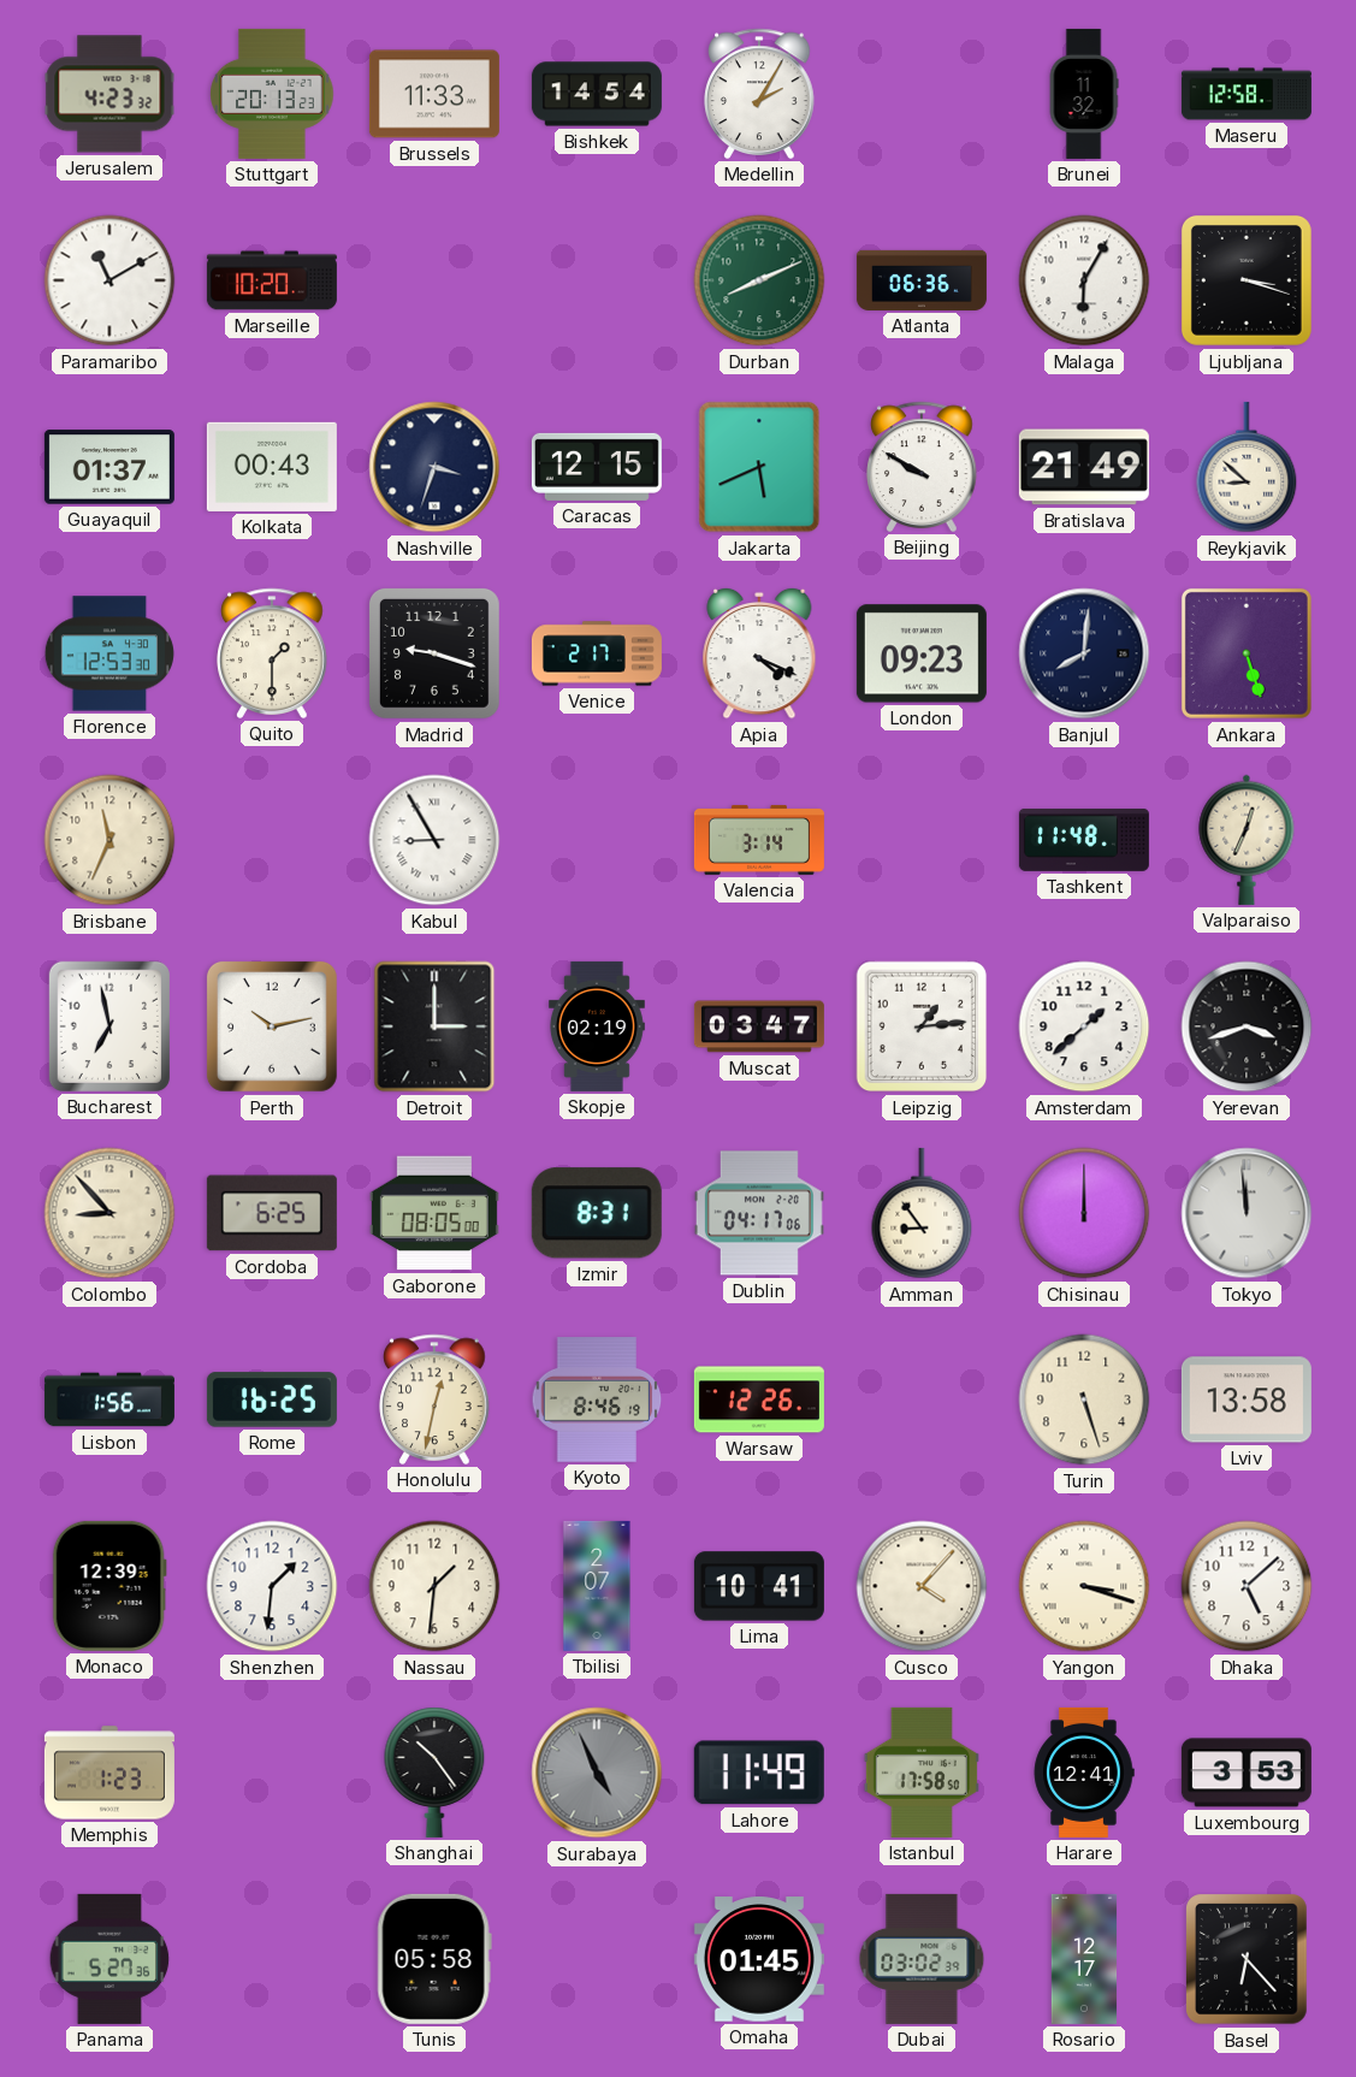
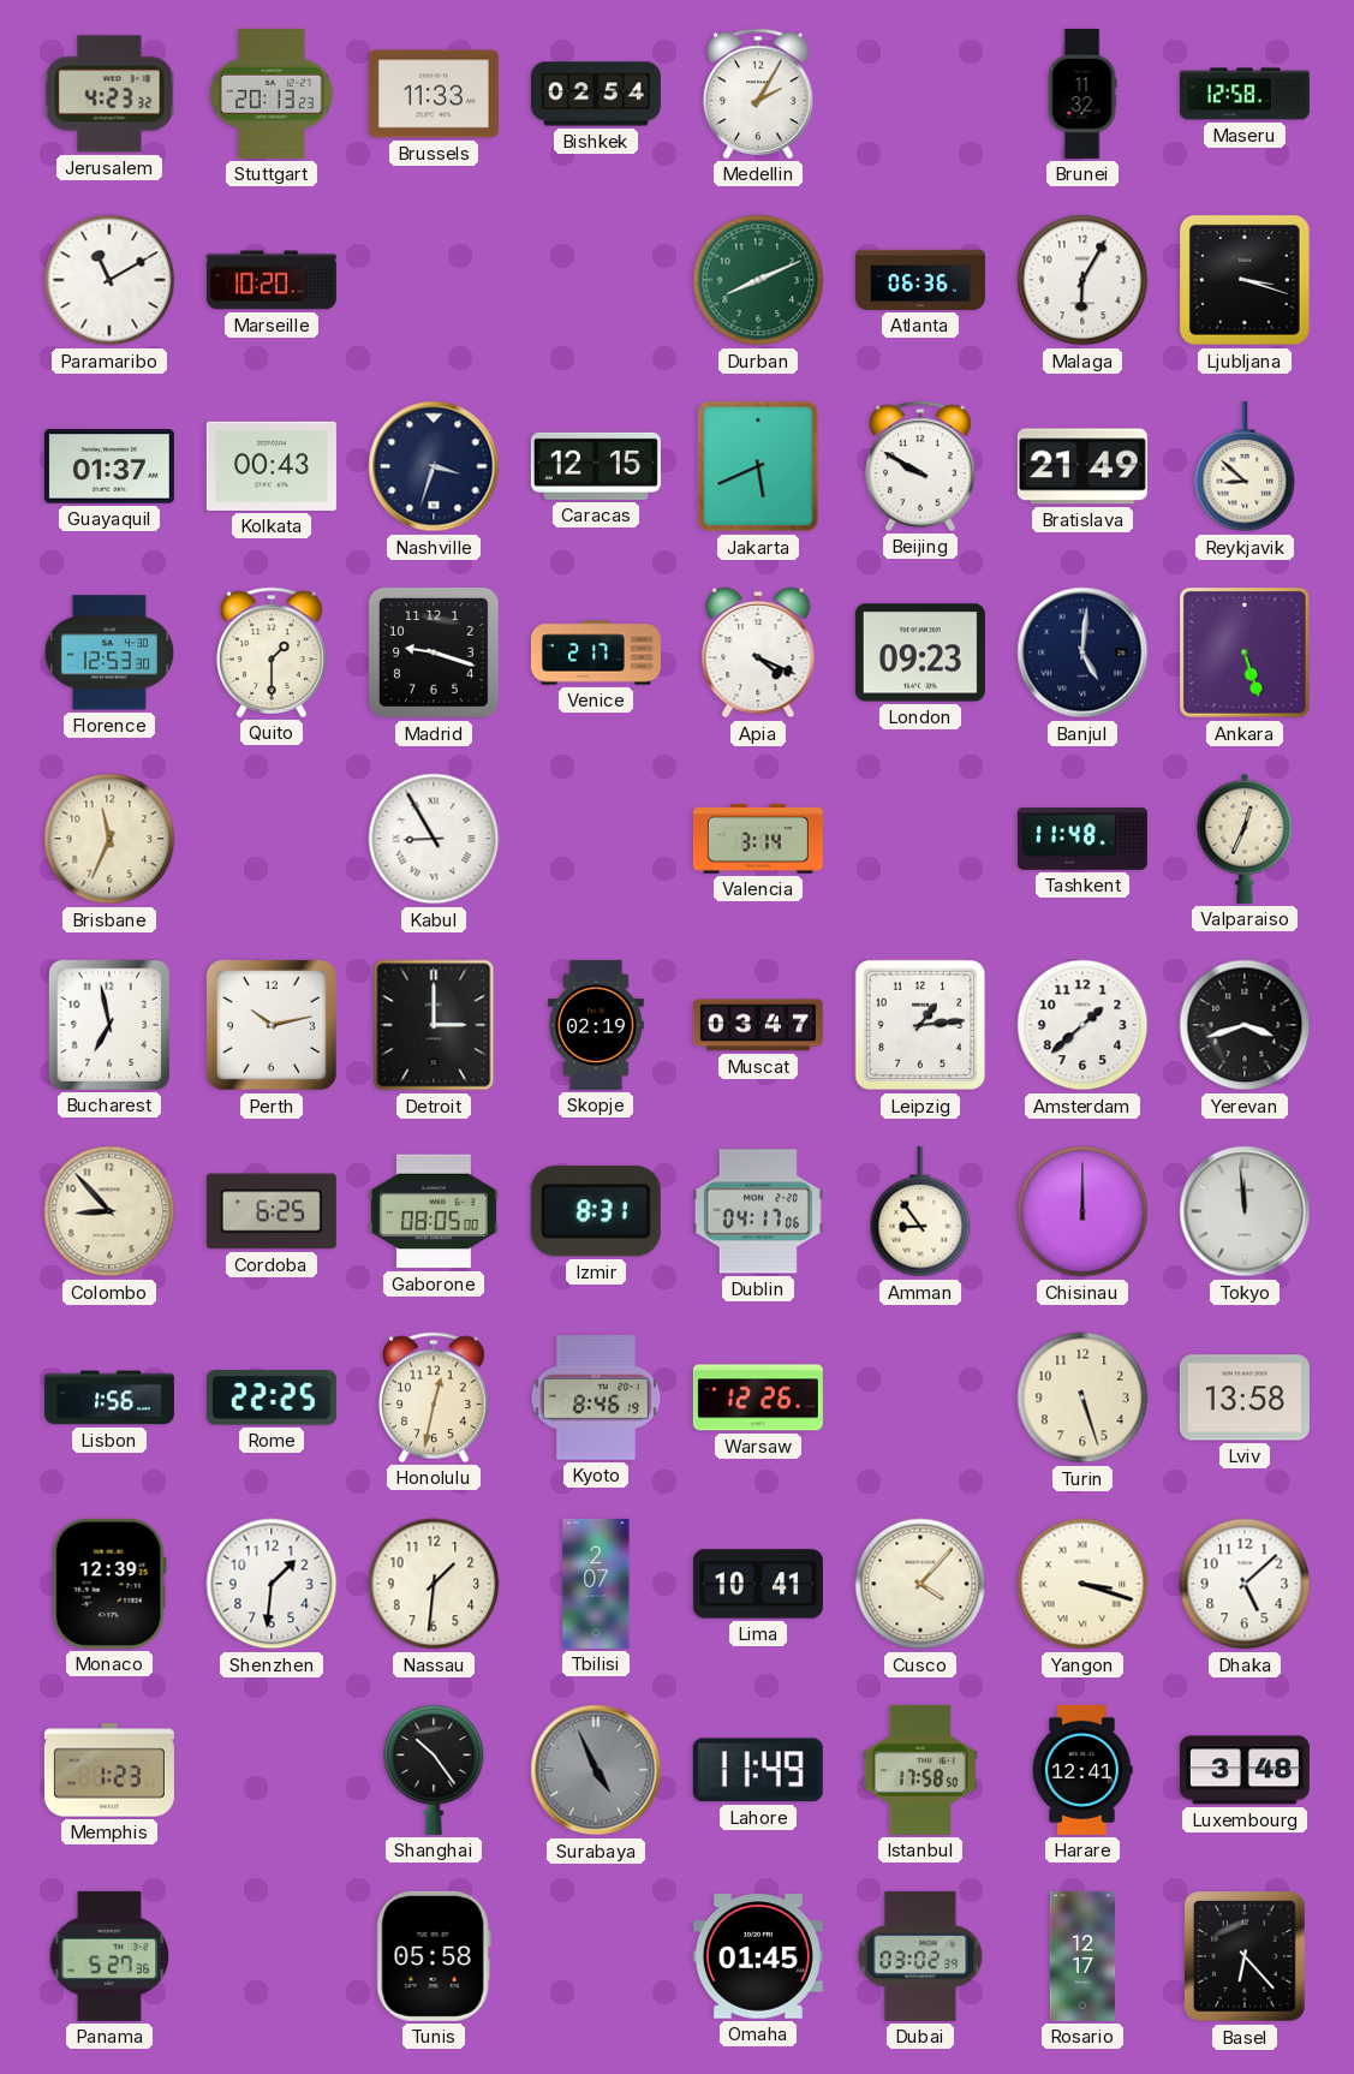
Bishkek: 14:54 -> 02:54 (596, 94)
Banjul: 8:01 -> 5:01 (1082, 652)
Rome: 16:25 -> 22:25 (272, 1397)
Luxembourg: 3:53 -> 3:48 (1245, 1770)
